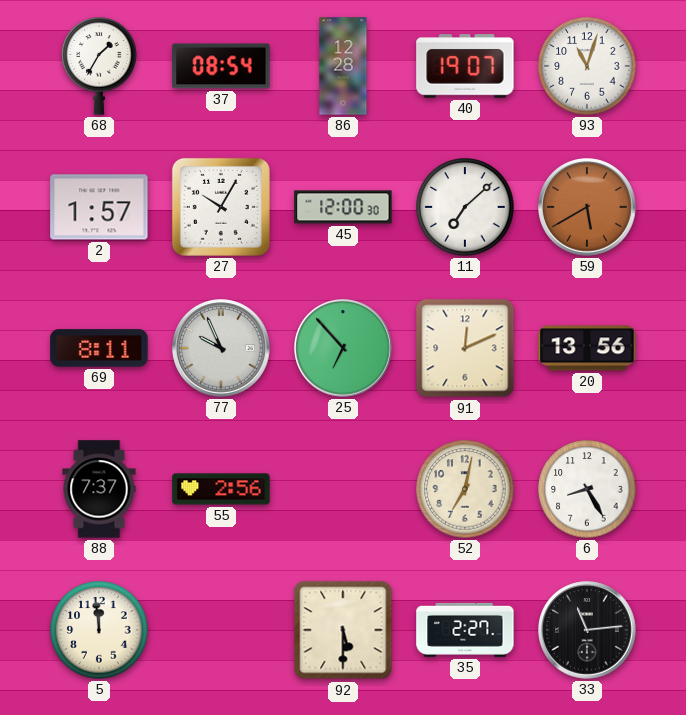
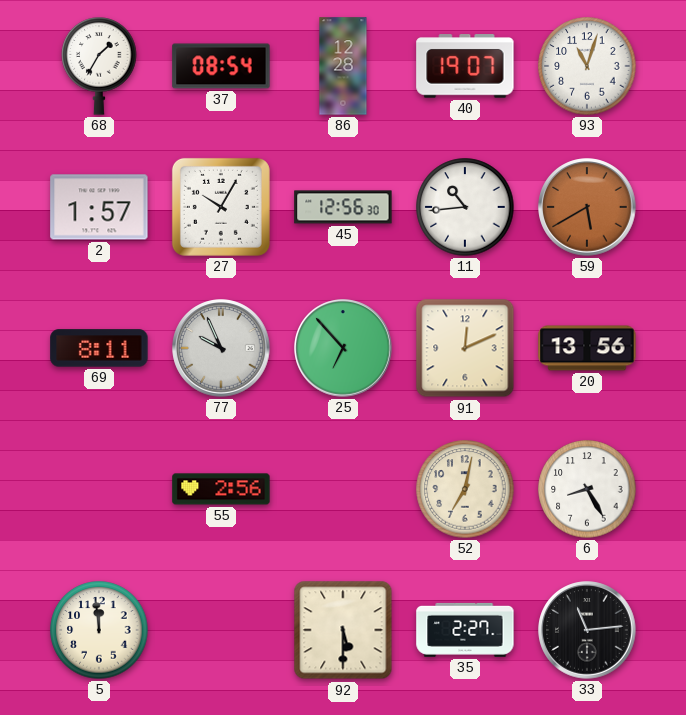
45: 12:00 -> 12:56 (343, 207)
11: 7:08 -> 10:44 (465, 207)
88: 7:37 -> none (99, 489)
